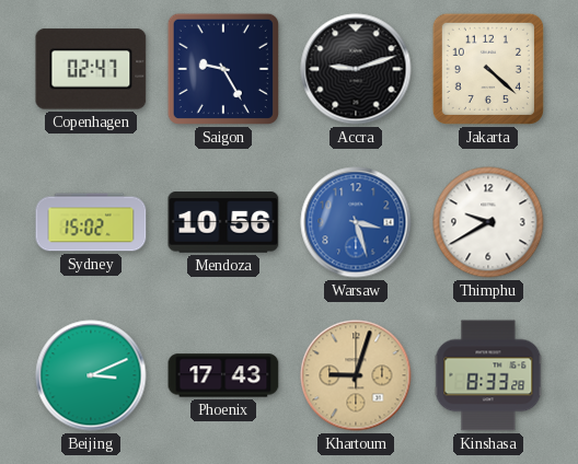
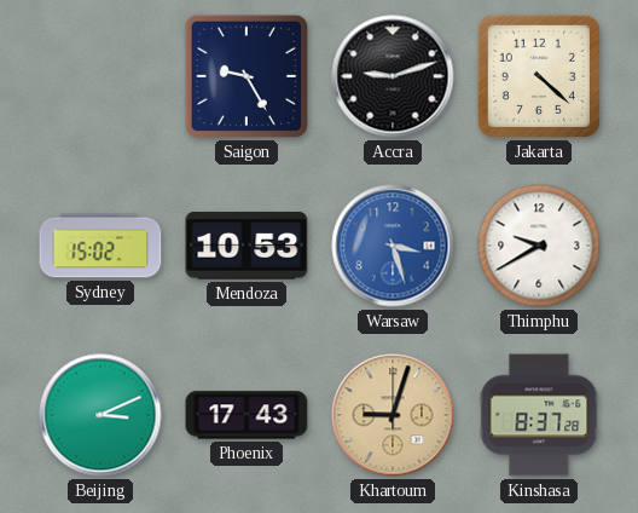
Copenhagen: 02:47 -> none (91, 69)
Mendoza: 10:56 -> 10:53 (246, 246)
Kinshasa: 8:33 -> 8:37 (539, 415)
